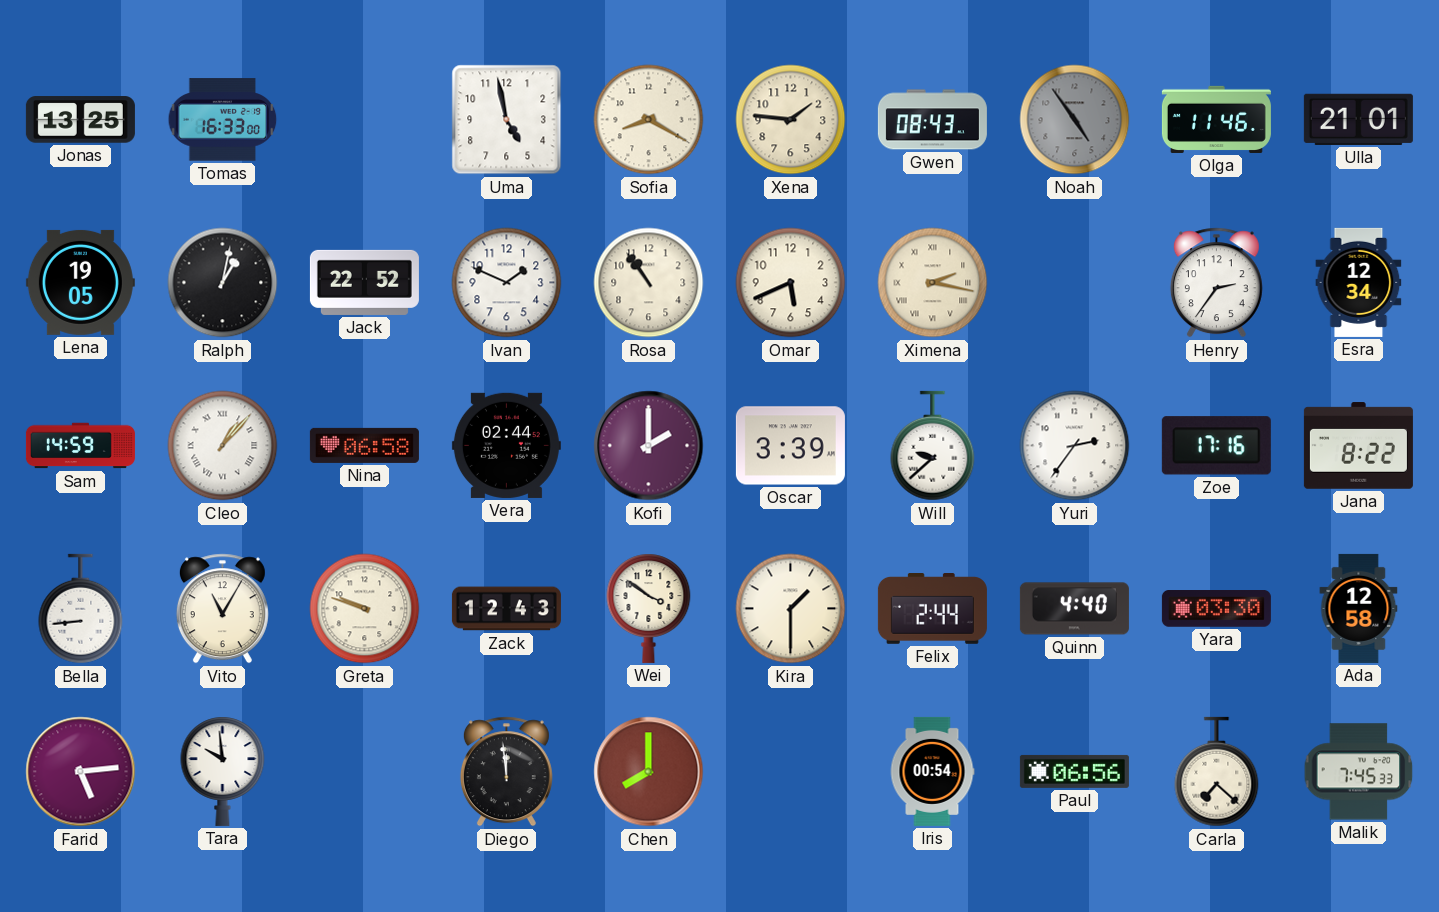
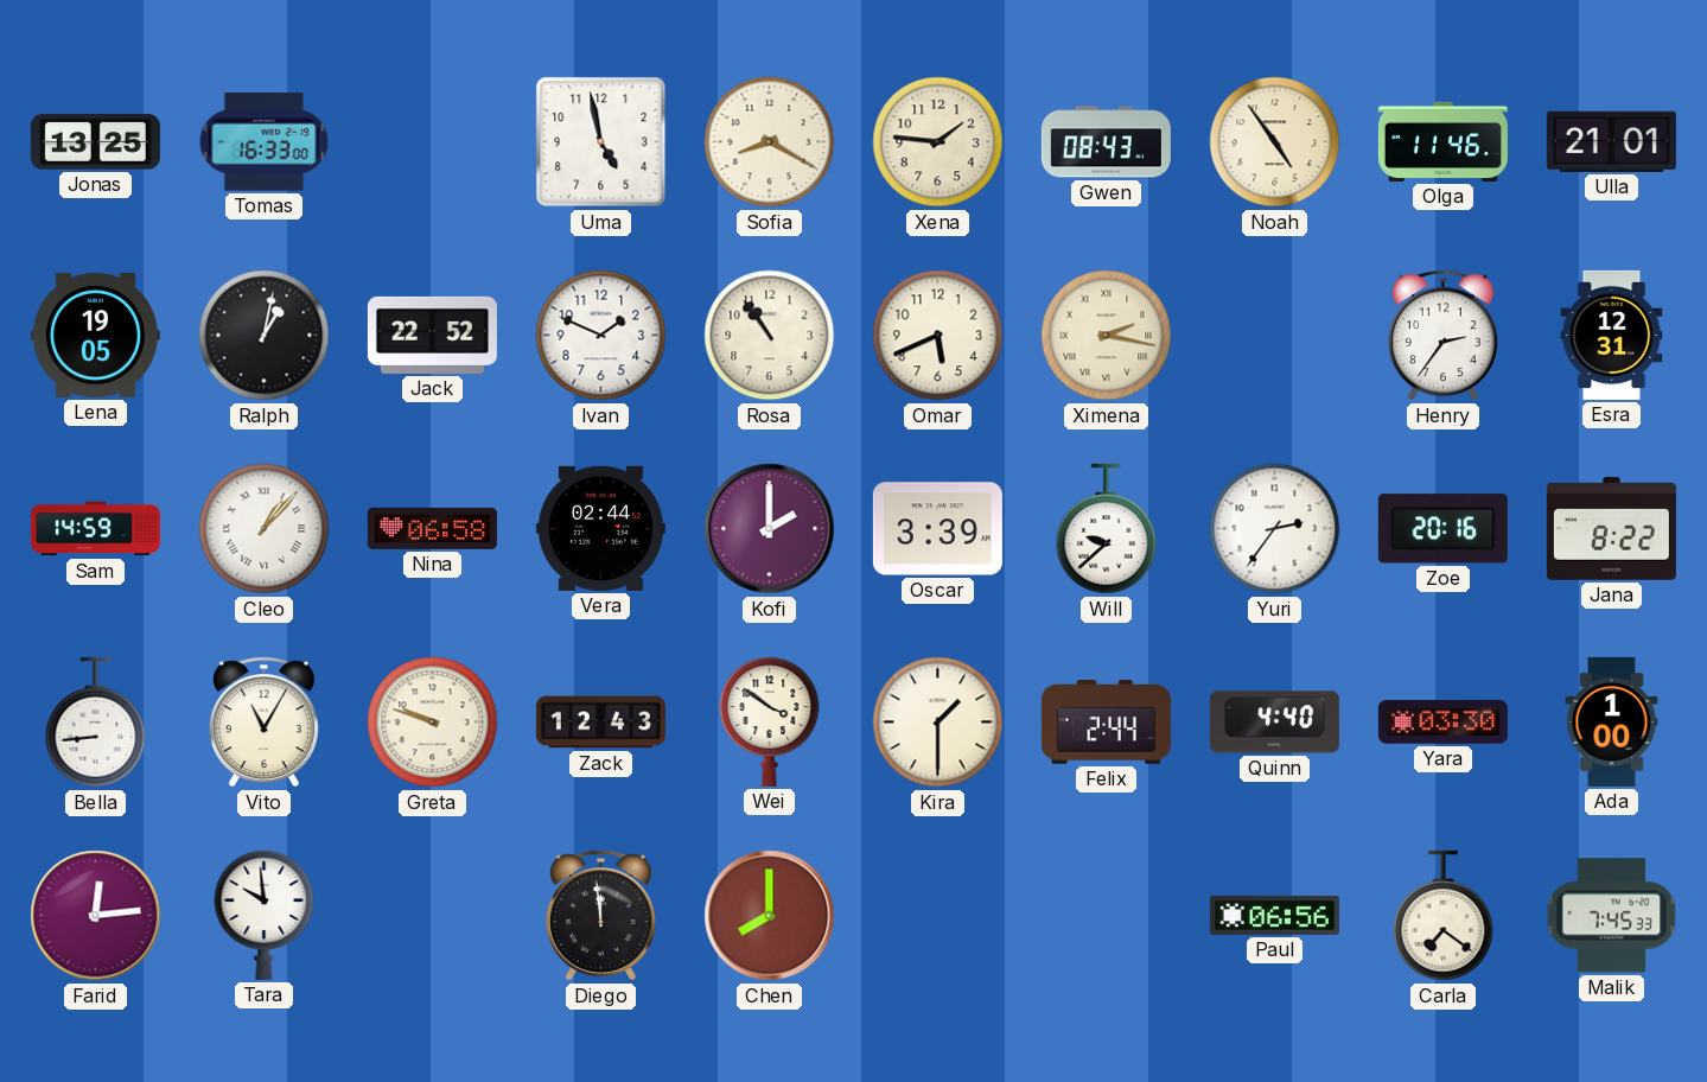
Noah dial: grey -> cream (1275, 142)
Esra: 12:34 -> 12:31 (1612, 335)
Zoe: 17:16 -> 20:16 (1442, 529)
Ada: 12:58 -> 1:00 (1612, 721)
Farid: 5:14 -> 12:14 (96, 916)
Iris: 00:54 -> none (932, 771)
Carla: 7:22 -> 7:21 (1444, 916)
